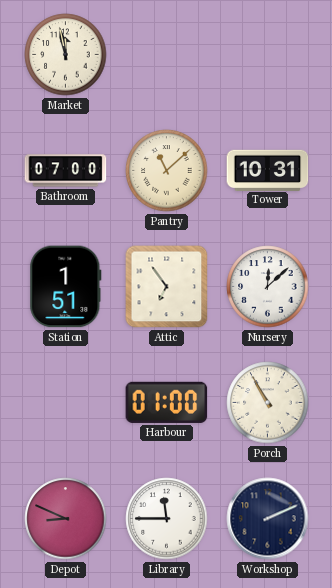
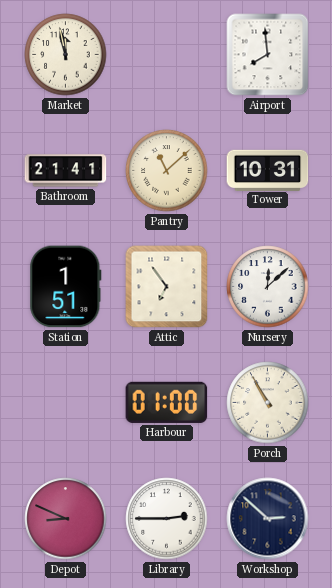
Airport: none -> 7:59 (268, 55)
Bathroom: 07:00 -> 21:41 (66, 171)
Library: 11:45 -> 2:45 (167, 519)
Workshop: 2:11 -> 2:52 (268, 519)
